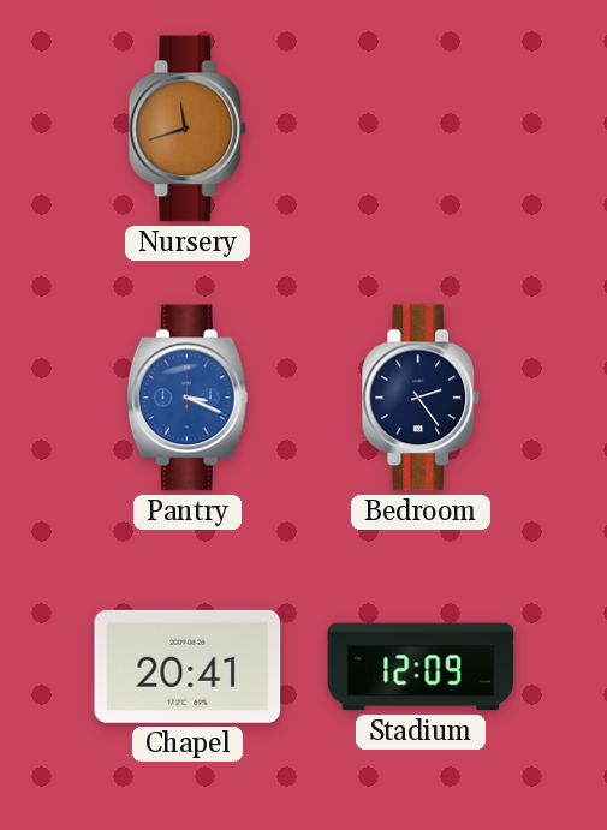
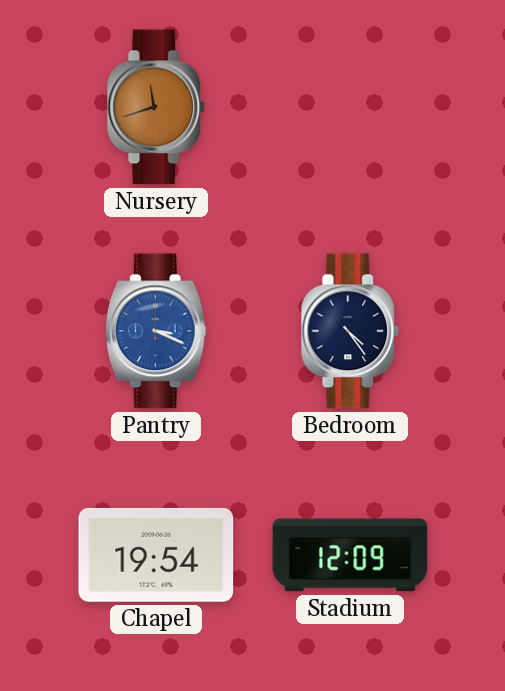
Bedroom: 2:24 -> 4:24 (350, 331)
Chapel: 20:41 -> 19:54 (156, 555)
